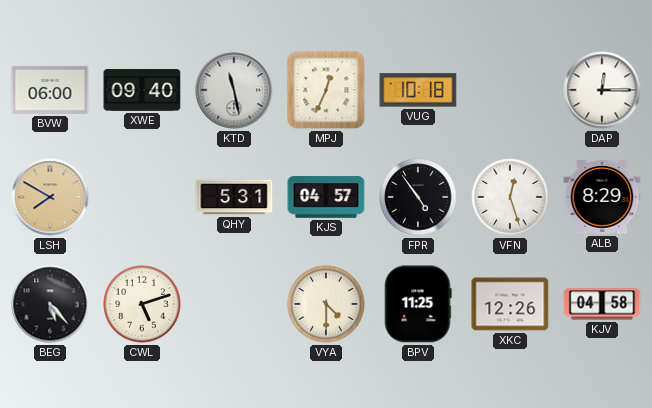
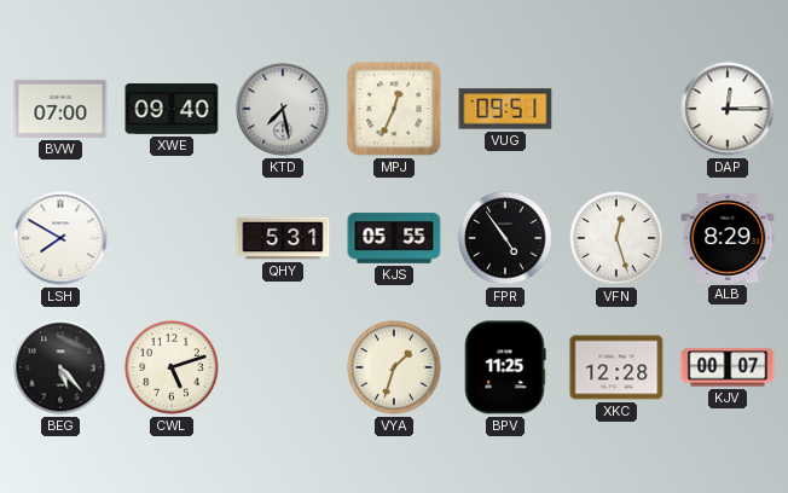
BVW: 06:00 -> 07:00 (60, 109)
KTD: 11:28 -> 7:28 (283, 109)
VUG: 10:18 -> 09:51 (505, 109)
LSH dial: champagne -> white (60, 238)
KJS: 04:57 -> 05:55 (394, 238)
VYA: 4:30 -> 1:33 (394, 367)
XKC: 12:26 -> 12:28 (616, 367)
KJV: 04:58 -> 00:07 (728, 367)
